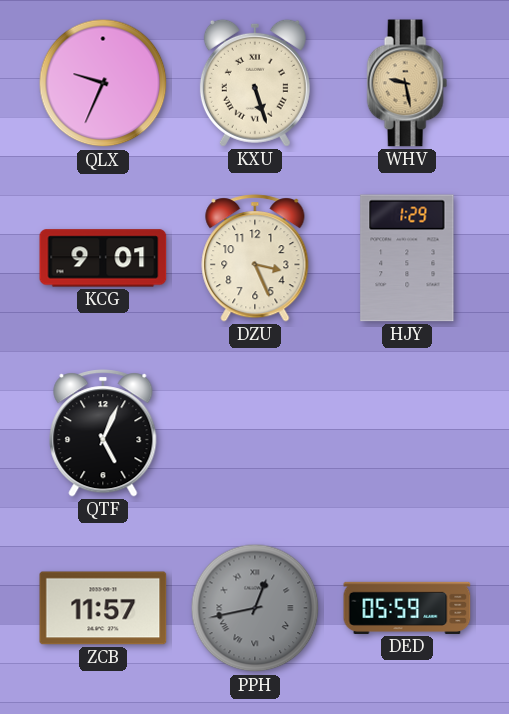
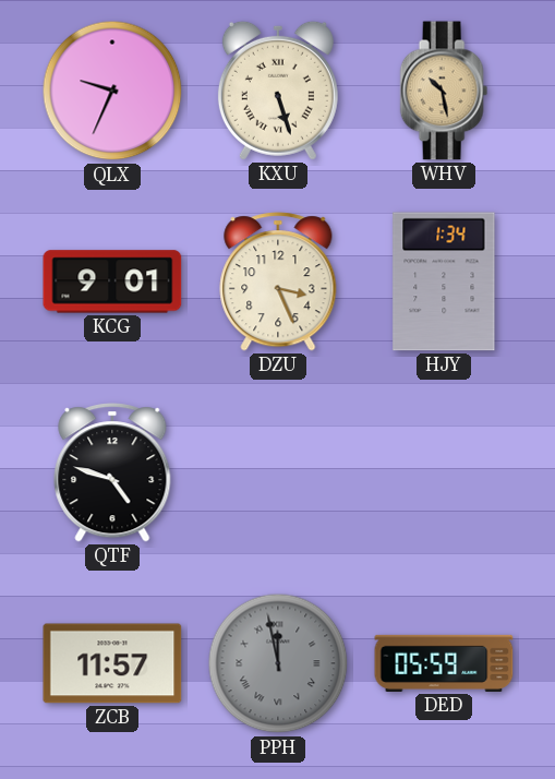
WHV: 9:28 -> 10:28 (444, 91)
HJY: 1:29 -> 1:34 (444, 281)
QTF: 5:04 -> 4:48 (112, 472)
PPH: 12:43 -> 11:58 (278, 663)
